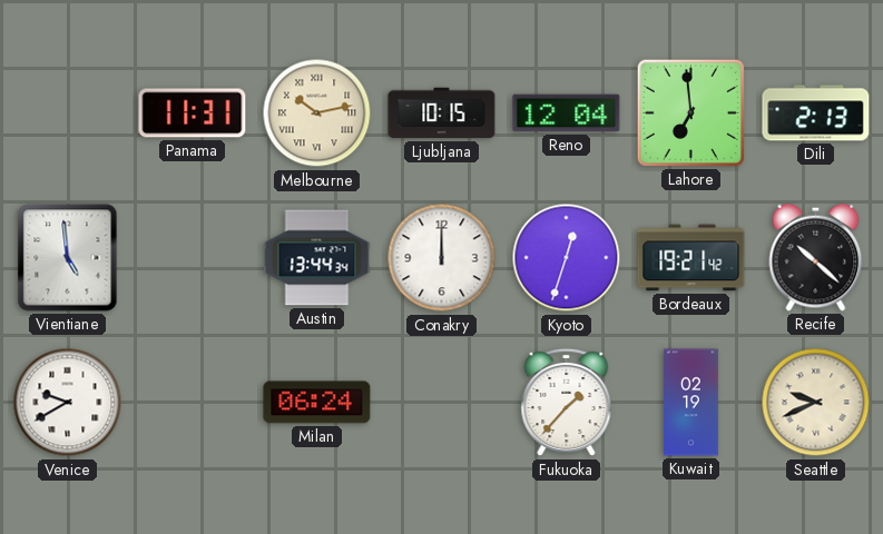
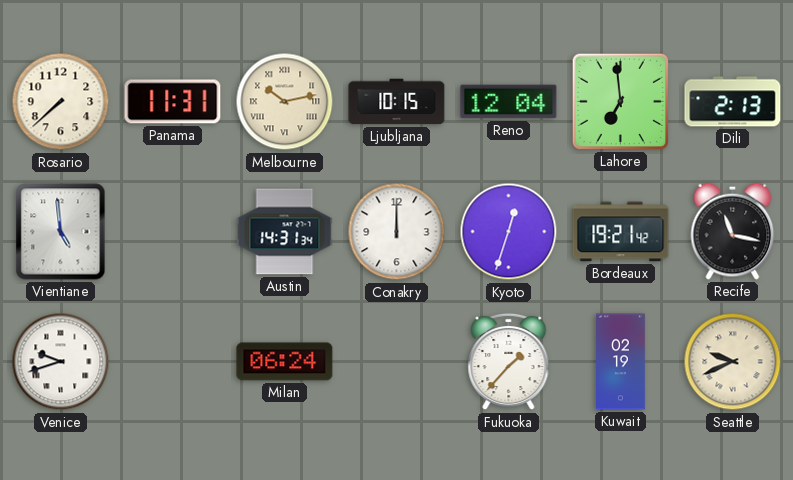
Rosario: none -> 7:38 (61, 102)
Austin: 13:44 -> 14:31 (285, 232)
Recife: 10:22 -> 11:17 (733, 231)
Venice: 9:40 -> 9:42 (61, 362)
